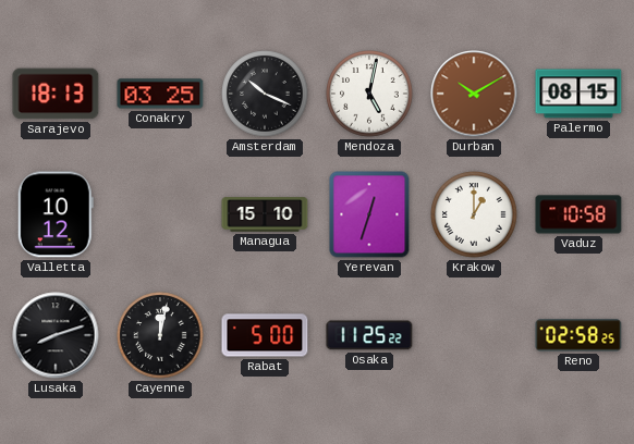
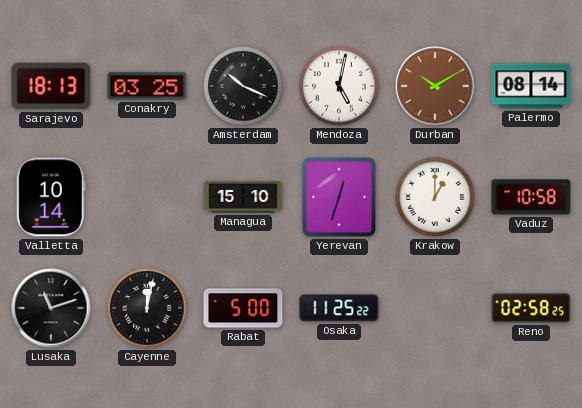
Palermo: 08:15 -> 08:14 (531, 86)
Valletta: 10:12 -> 10:14 (51, 197)
Lusaka: 8:12 -> 11:12 (51, 308)
